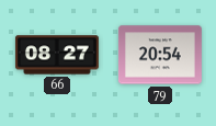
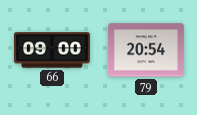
66: 08:27 -> 09:00 (52, 50)
